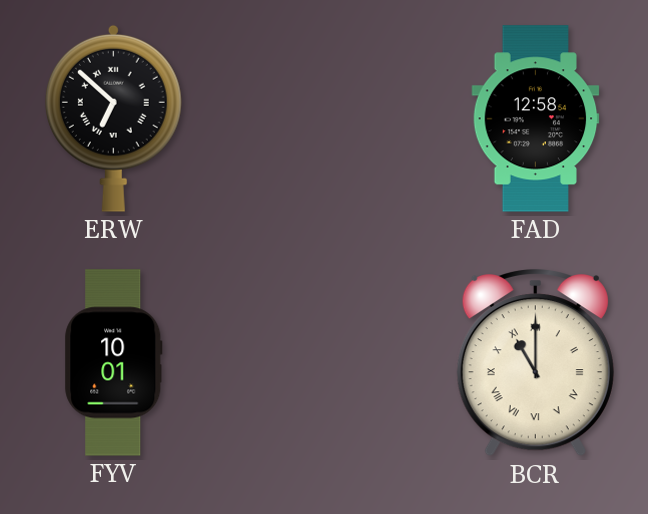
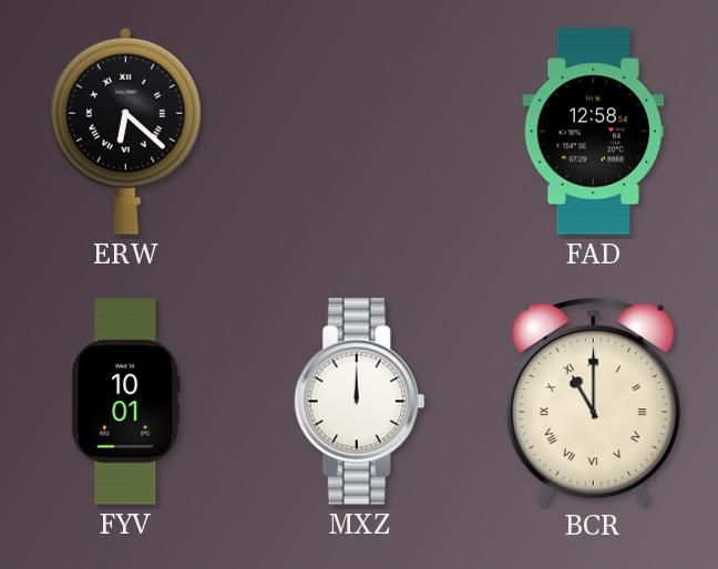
ERW: 6:52 -> 6:22 (125, 131)
MXZ: none -> 12:00 (360, 402)
